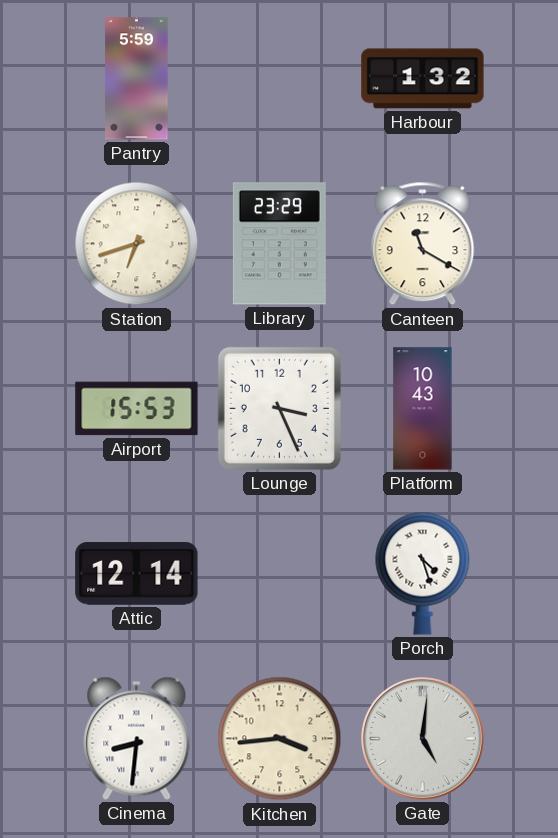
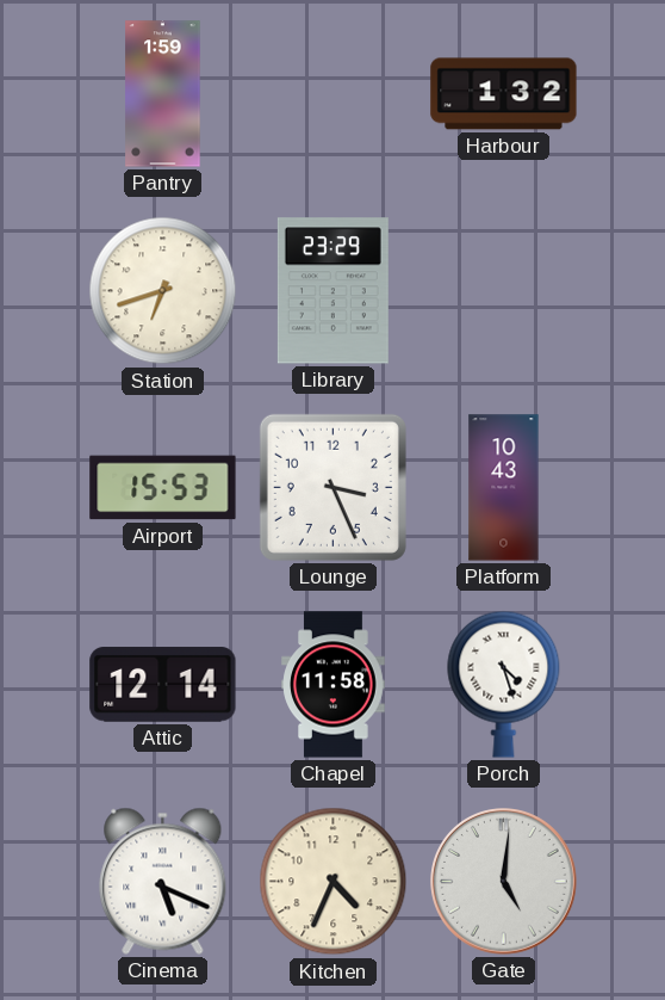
Pantry: 5:59 -> 1:59 (163, 94)
Canteen: 11:20 -> none (423, 244)
Chapel: none -> 11:58 (334, 685)
Cinema: 8:31 -> 5:19 (163, 881)
Kitchen: 3:44 -> 4:34 (334, 882)
